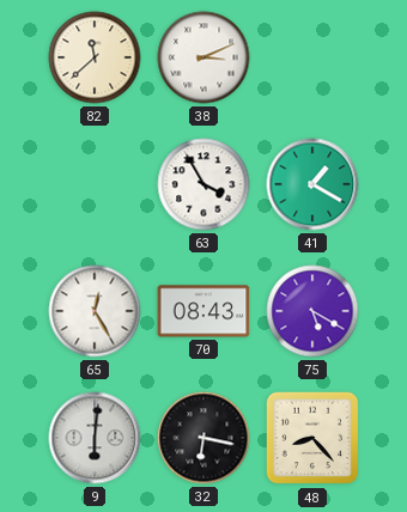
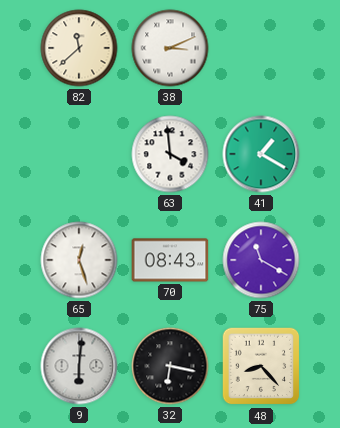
63: 3:55 -> 3:59 (170, 154)
65: 12:25 -> 12:27 (79, 260)
75: 5:20 -> 11:20 (261, 260)
